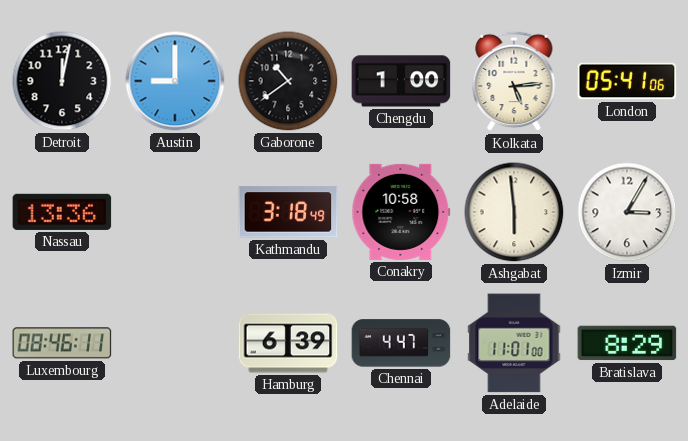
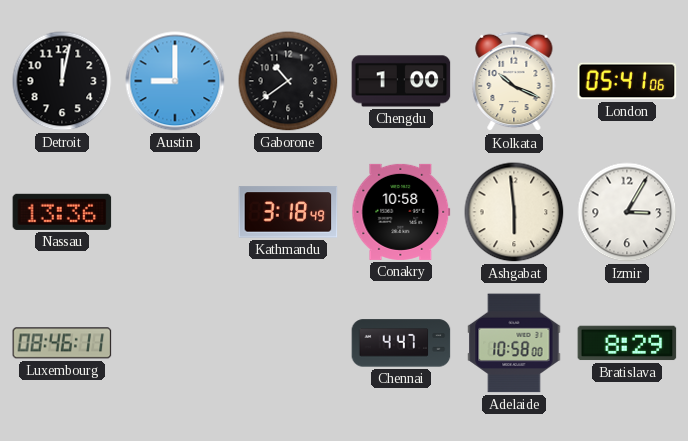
Kolkata: 5:14 -> 10:19 (514, 81)
Hamburg: 6:39 -> none (288, 343)
Adelaide: 11:01 -> 10:58 (514, 343)
